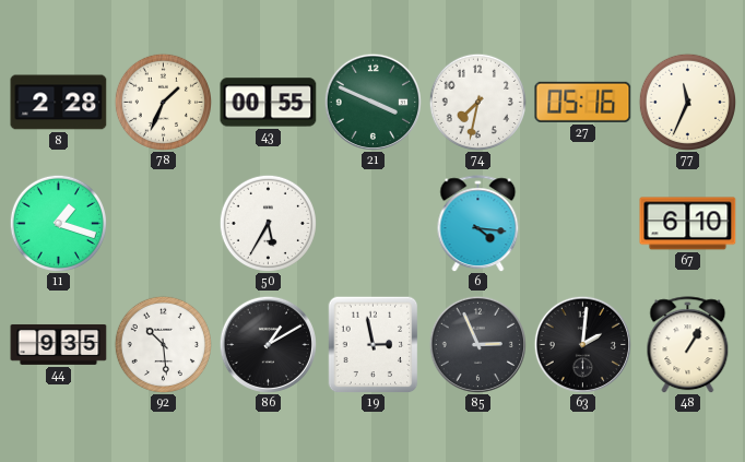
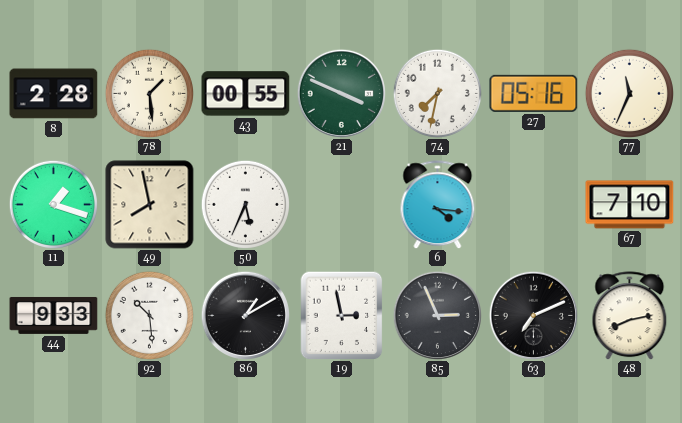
78: 1:34 -> 1:29 (149, 93)
49: none -> 7:58 (150, 205)
50: 5:35 -> 5:34 (245, 204)
67: 6:10 -> 7:10 (630, 205)
44: 9:35 -> 9:33 (54, 315)
63: 2:01 -> 7:11 (533, 315)
48: 1:05 -> 8:13 (630, 316)
